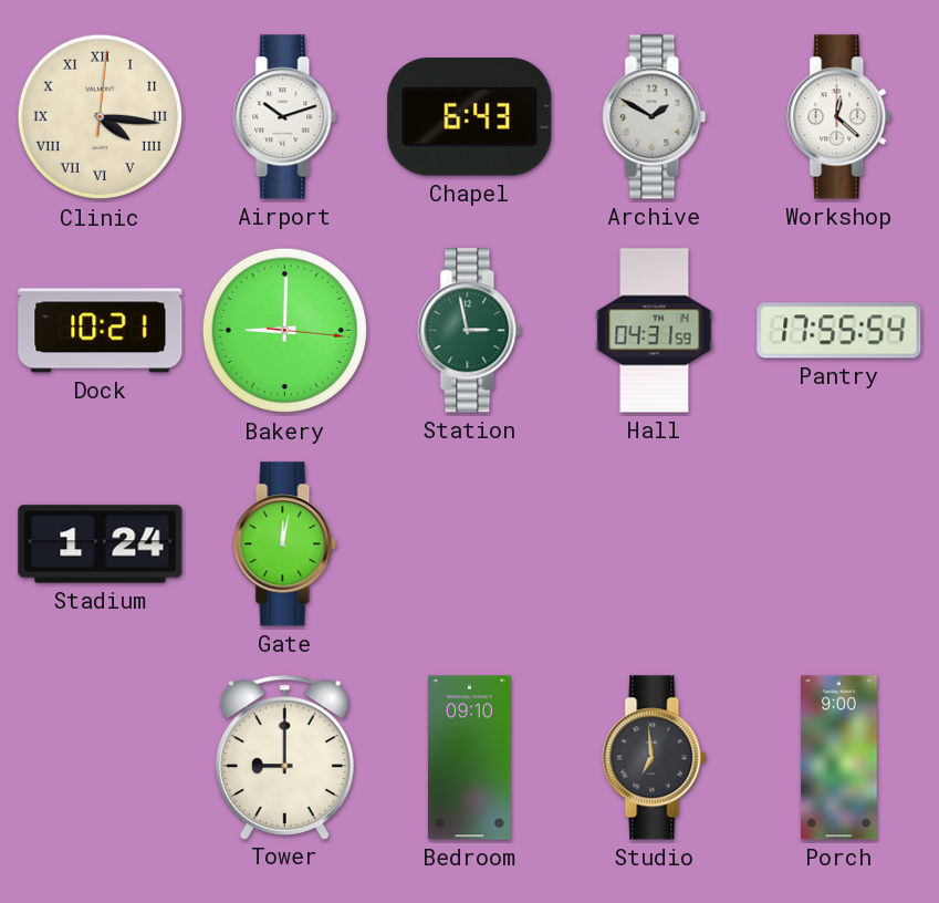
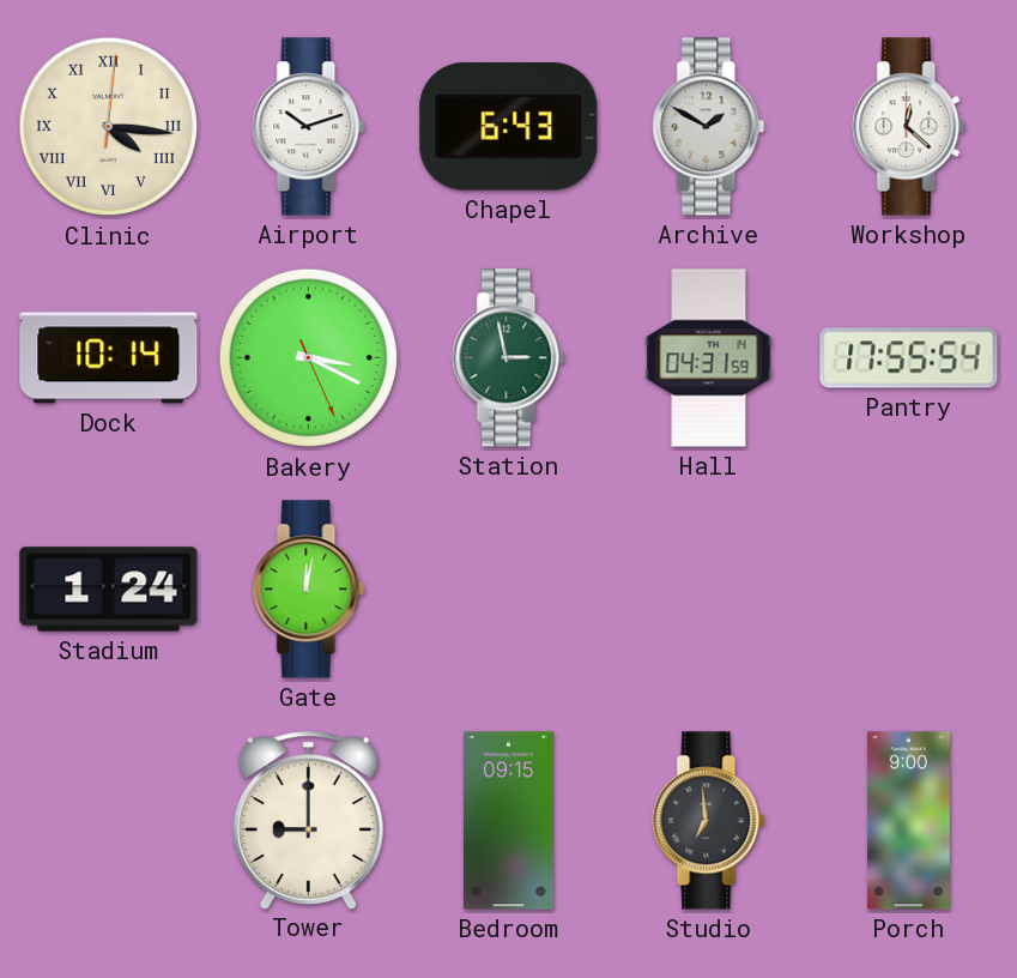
Dock: 10:21 -> 10:14 (109, 358)
Bakery: 9:00 -> 3:19 (309, 358)
Bedroom: 09:10 -> 09:15 (508, 821)
